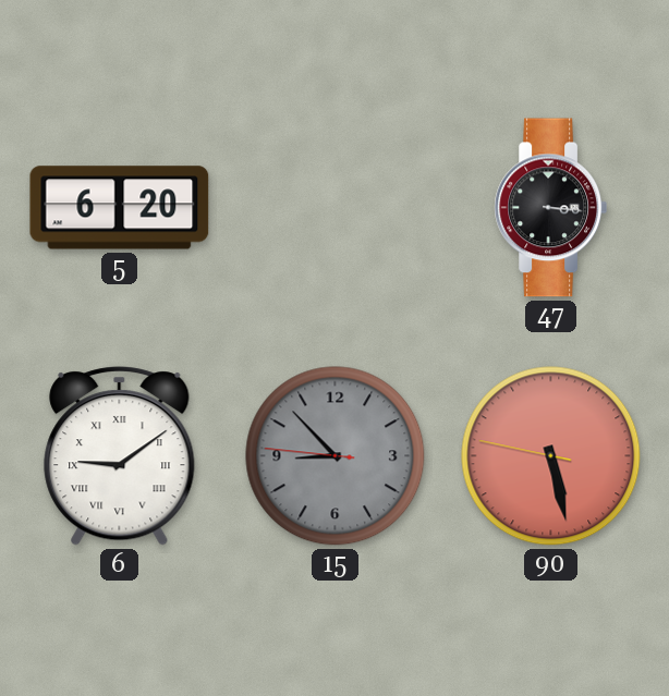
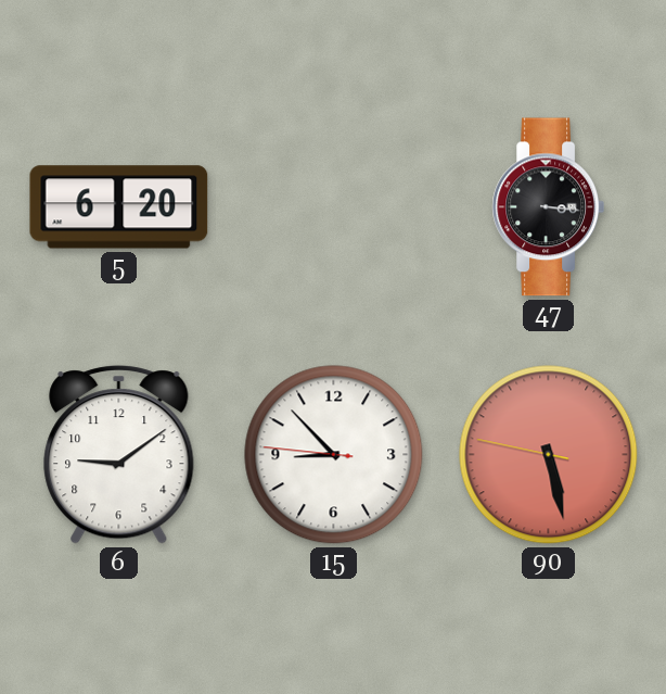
6 numerals: Roman -> Arabic (119, 455)
15 dial: grey -> white (334, 455)
